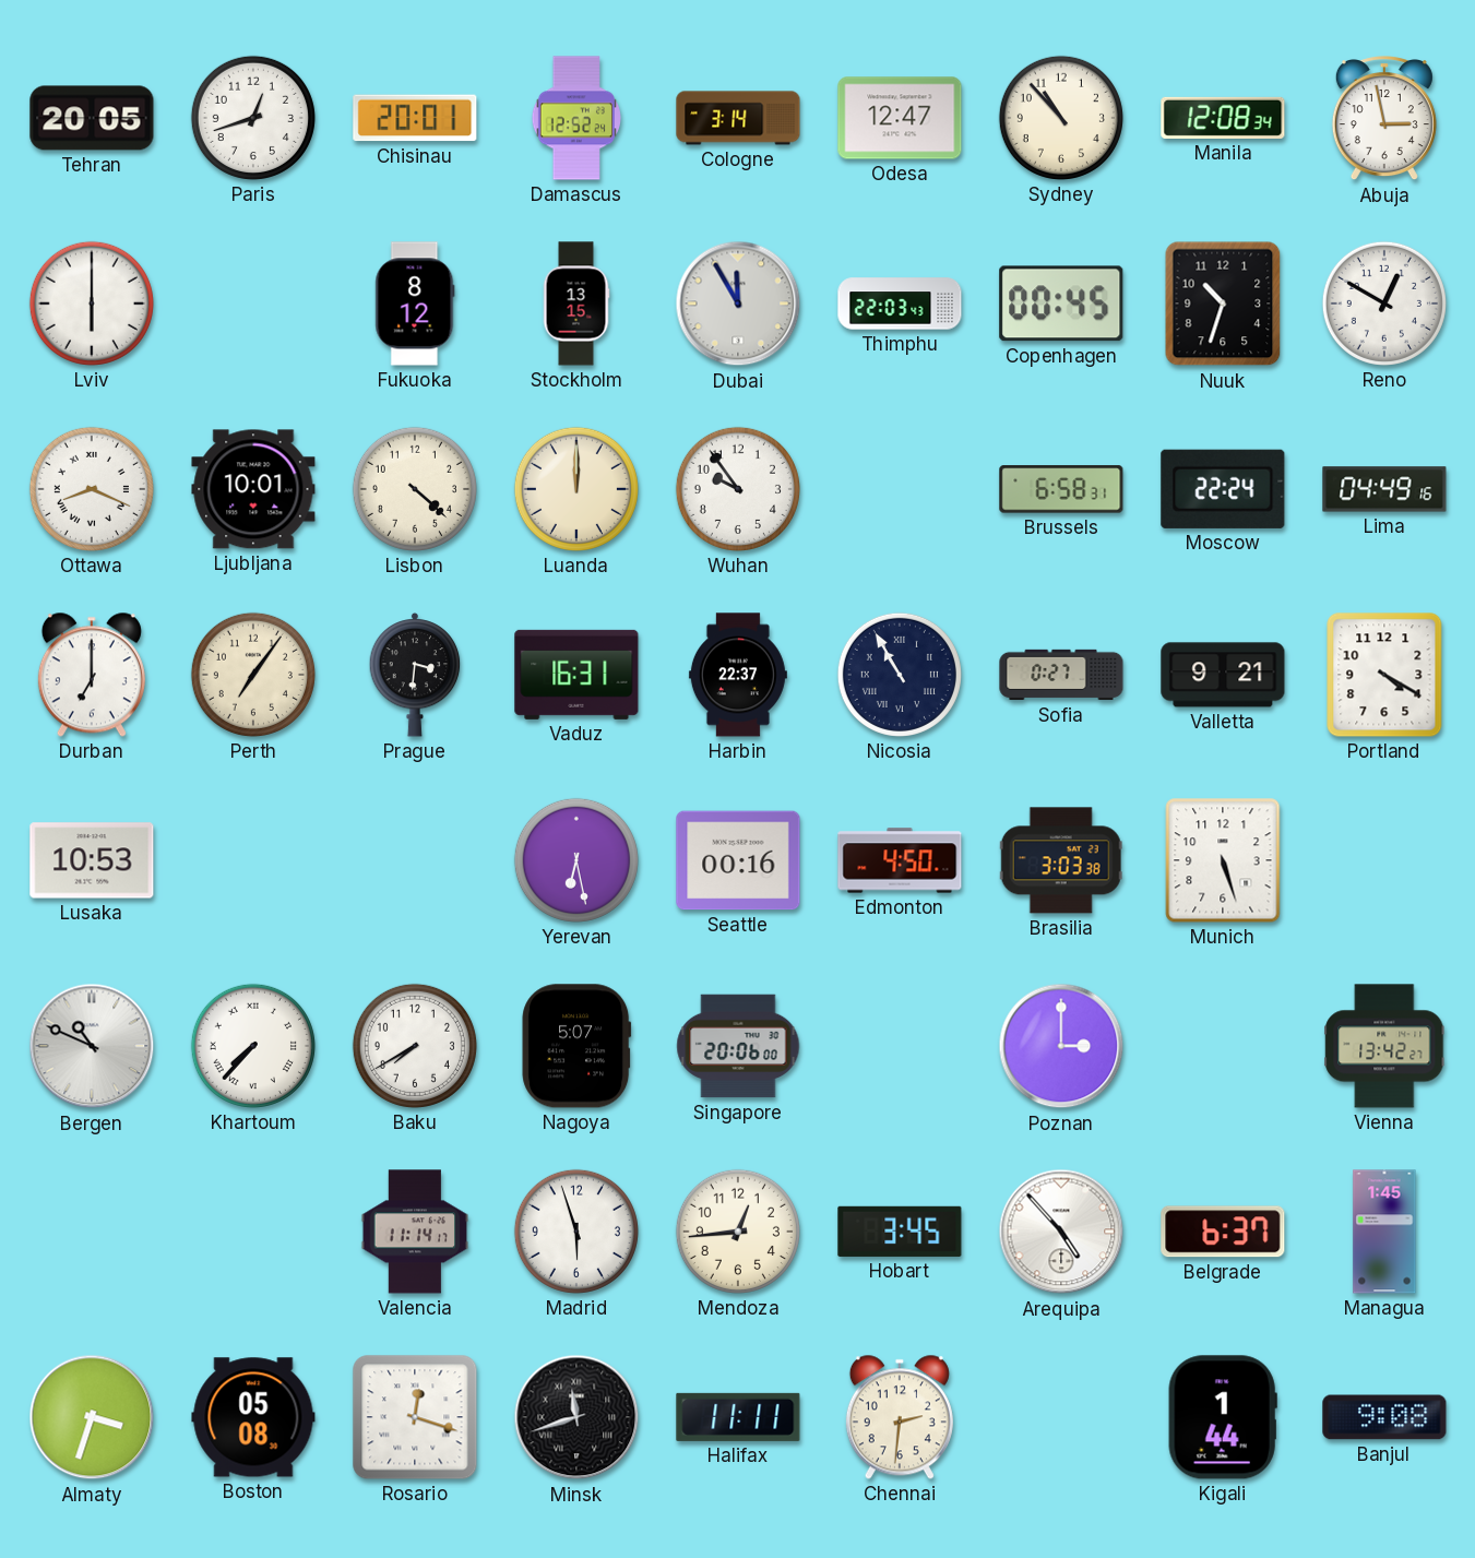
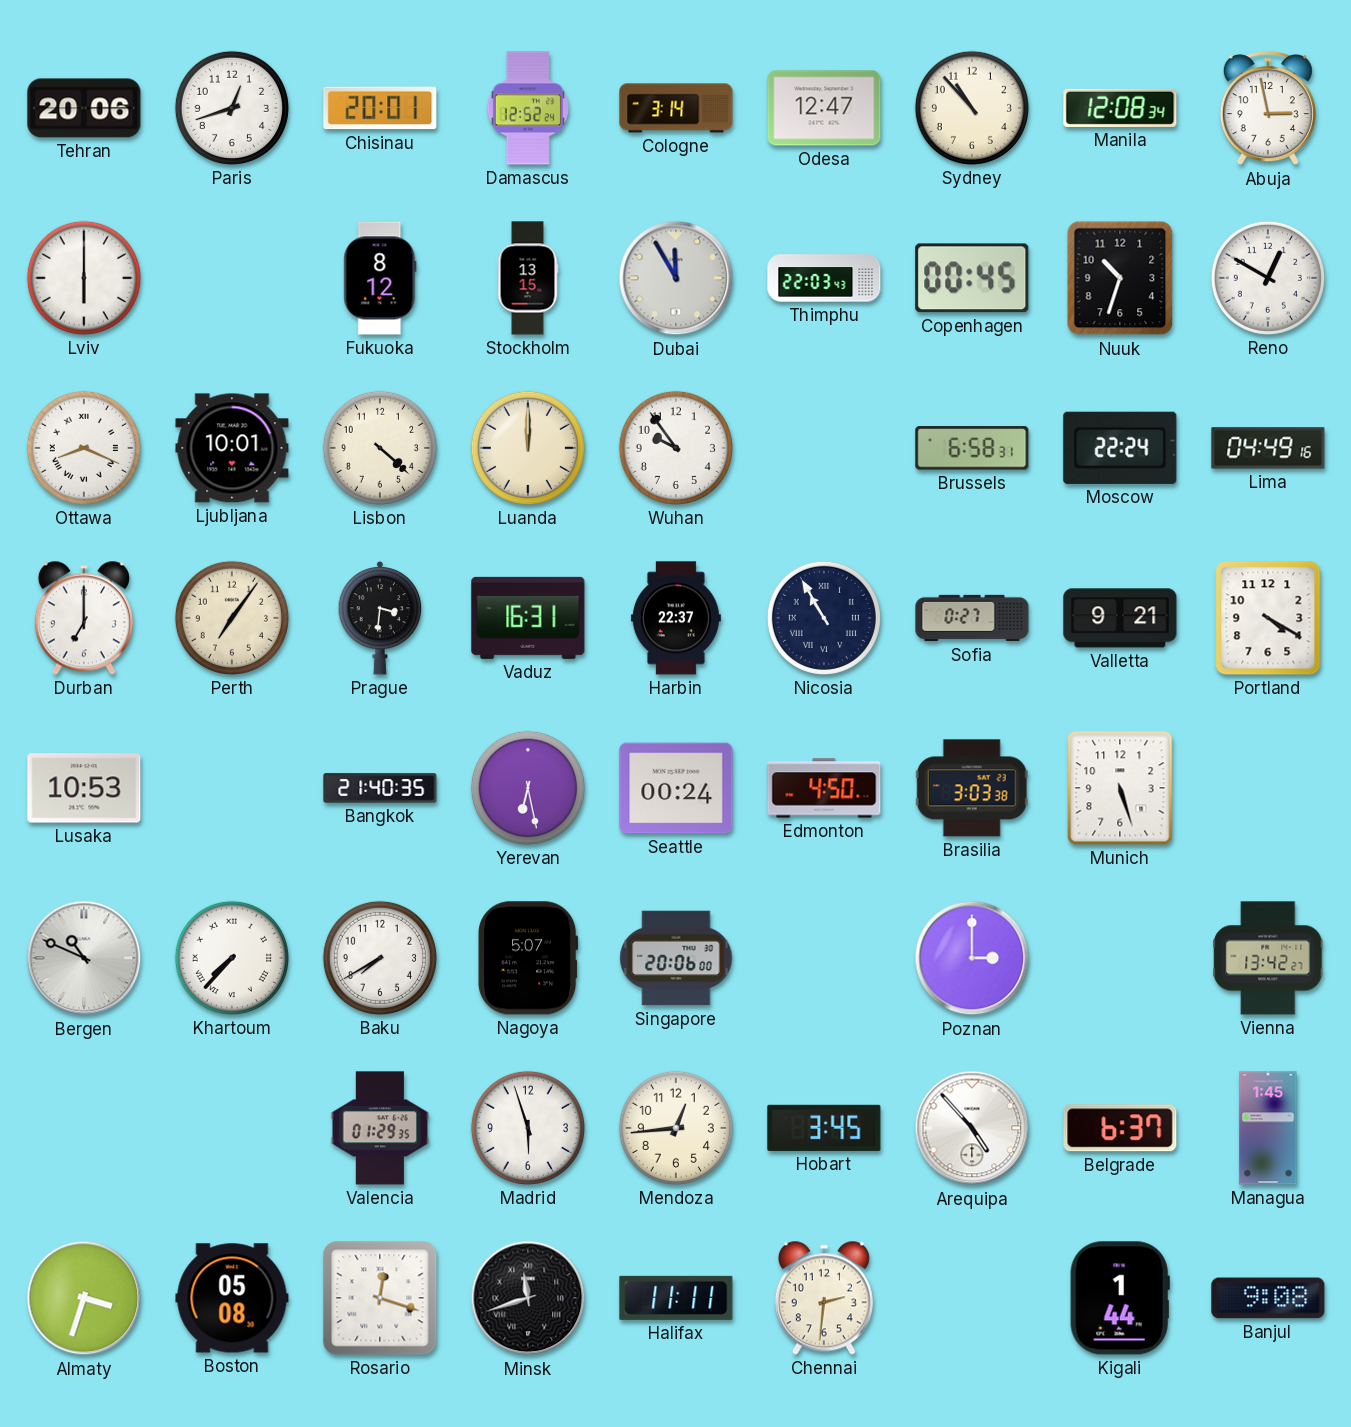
Tehran: 20:05 -> 20:06 (84, 108)
Bangkok: none -> 21:40 (380, 788)
Seattle: 00:16 -> 00:24 (676, 788)
Valencia: 11:14 -> 01:29 (380, 1128)
